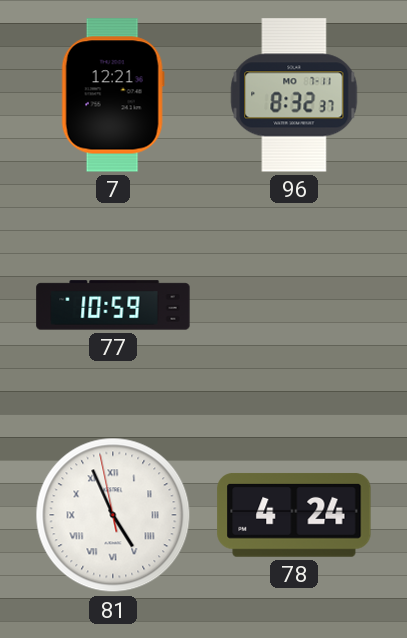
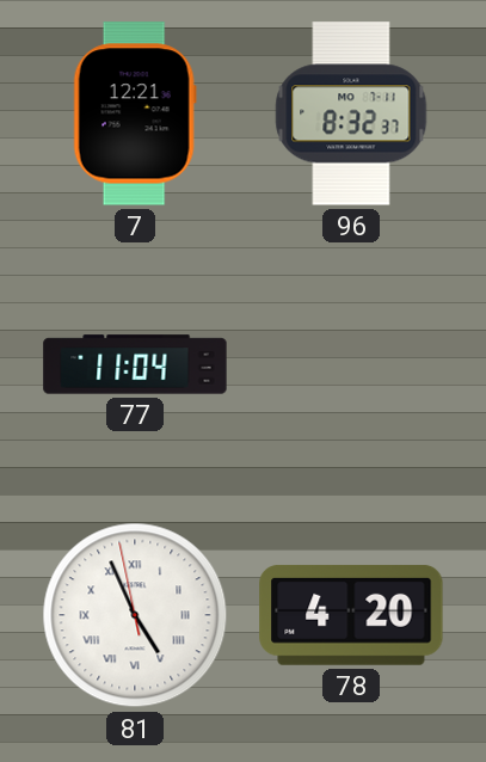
77: 10:59 -> 11:04 (135, 364)
78: 4:24 -> 4:20 (351, 615)
